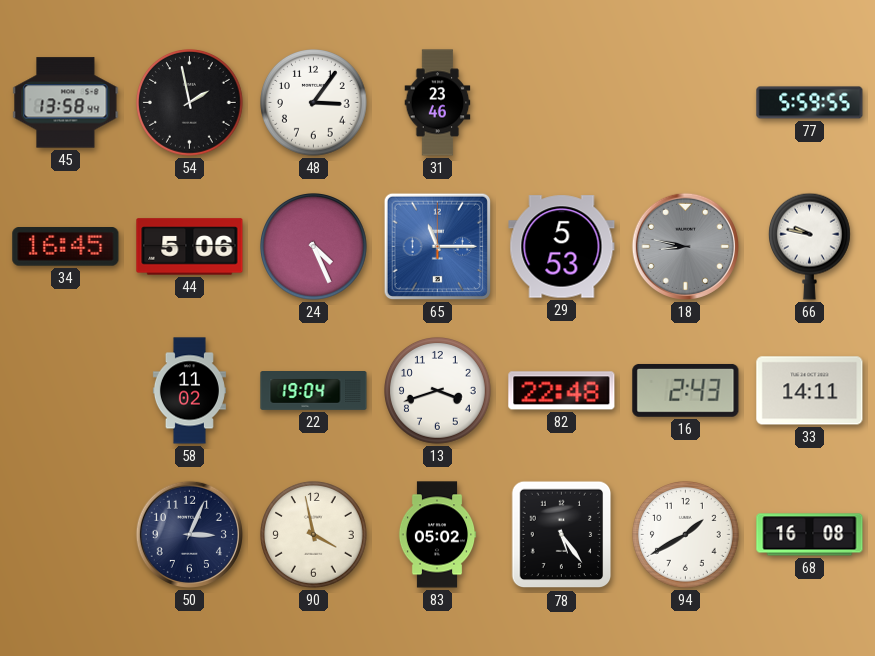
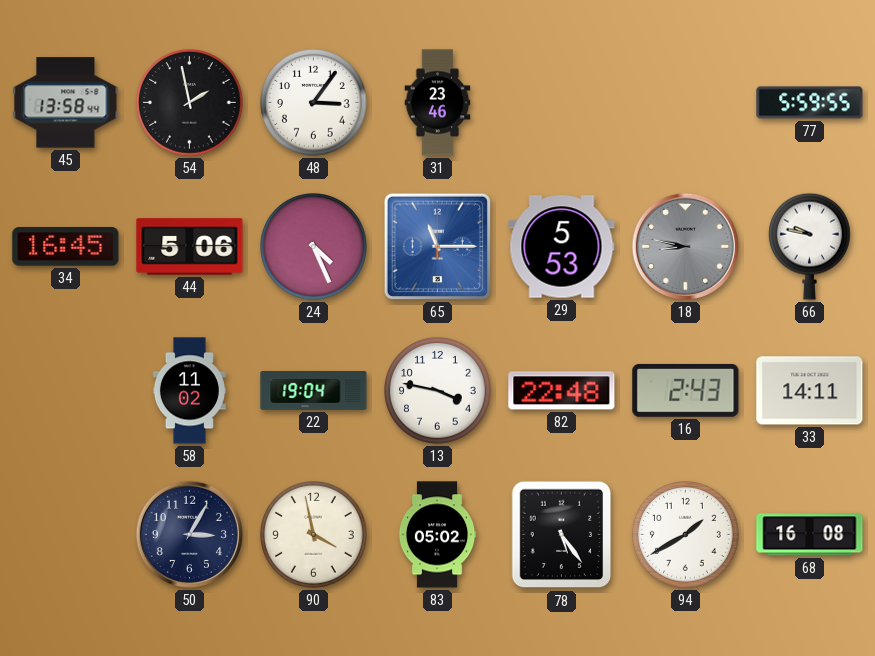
13: 3:42 -> 3:47 (438, 391)
50: 3:04 -> 3:05 (189, 534)
